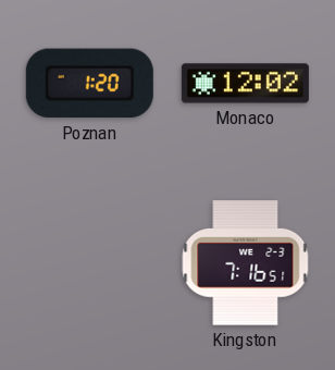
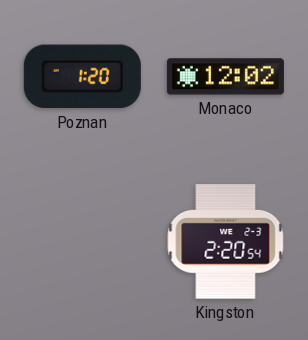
Kingston: 7:16 -> 2:20 (226, 242)
